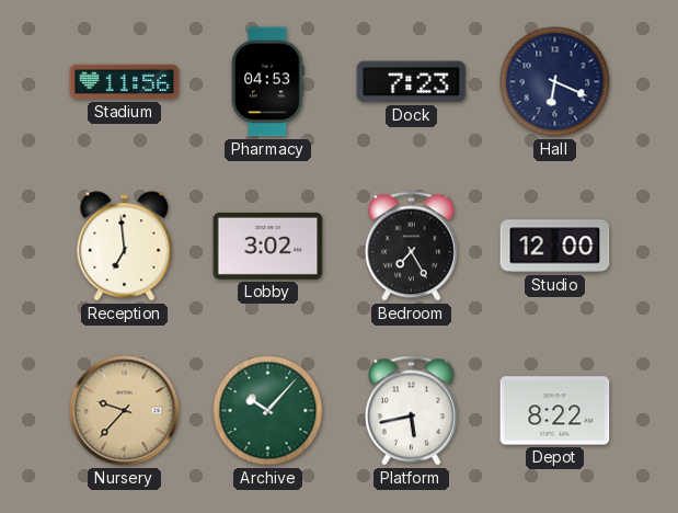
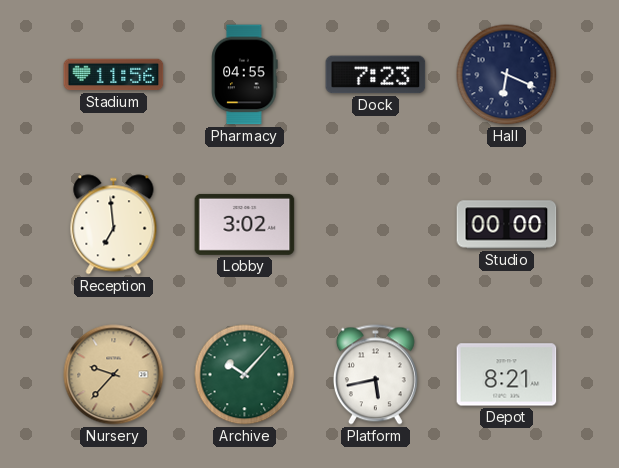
Pharmacy: 04:53 -> 04:55 (245, 75)
Bedroom: 7:25 -> none (411, 247)
Studio: 12:00 -> 00:00 (507, 225)
Depot: 8:22 -> 8:21 (507, 375)
